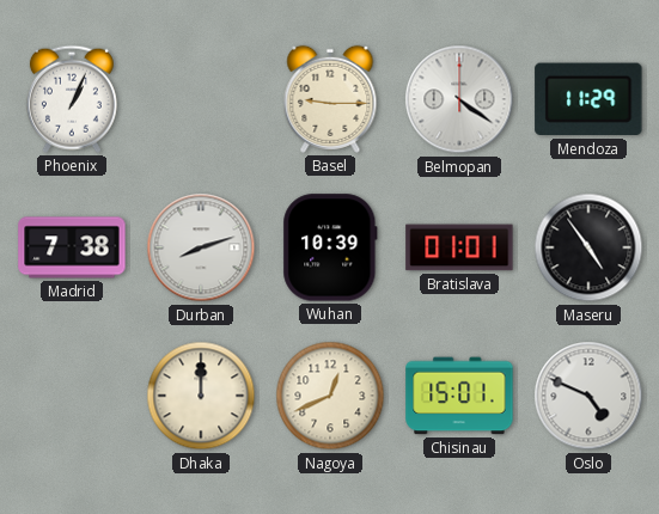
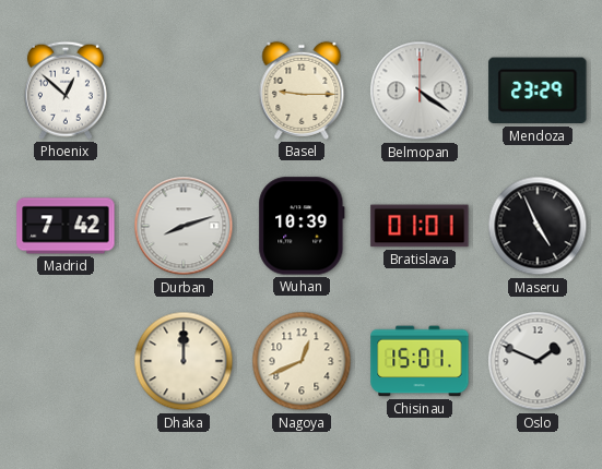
Phoenix: 1:04 -> 12:52 (66, 91)
Mendoza: 11:29 -> 23:29 (538, 91)
Madrid: 7:38 -> 7:42 (66, 226)
Maseru: 4:54 -> 4:56 (538, 226)
Oslo: 4:49 -> 1:49 (538, 361)
